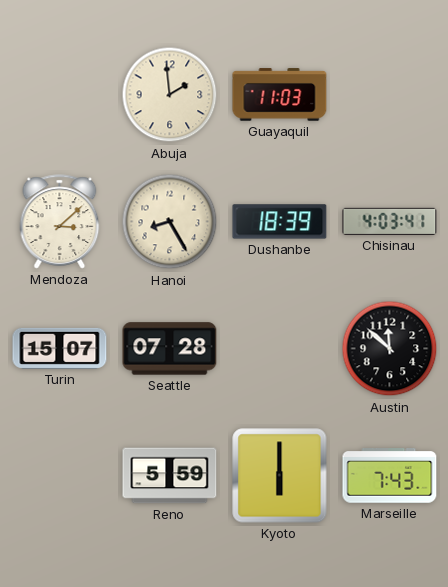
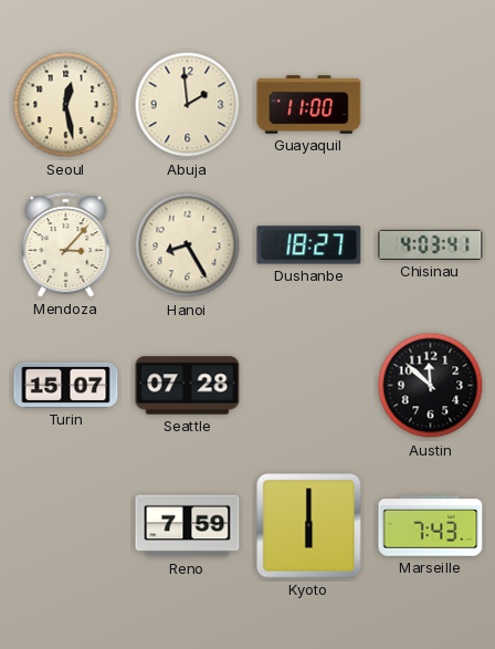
Seoul: none -> 12:28 (66, 105)
Guayaquil: 11:03 -> 11:00 (309, 105)
Mendoza: 3:08 -> 3:07 (66, 245)
Dushanbe: 18:39 -> 18:27 (309, 245)
Reno: 5:59 -> 7:59 (188, 526)
